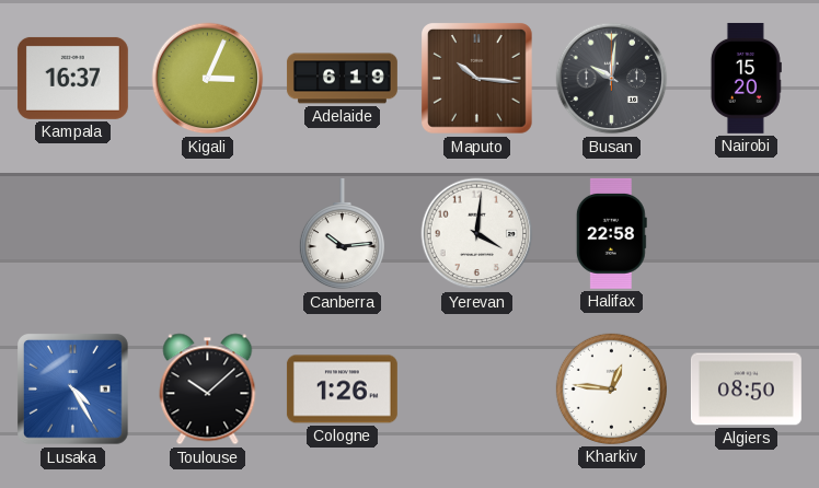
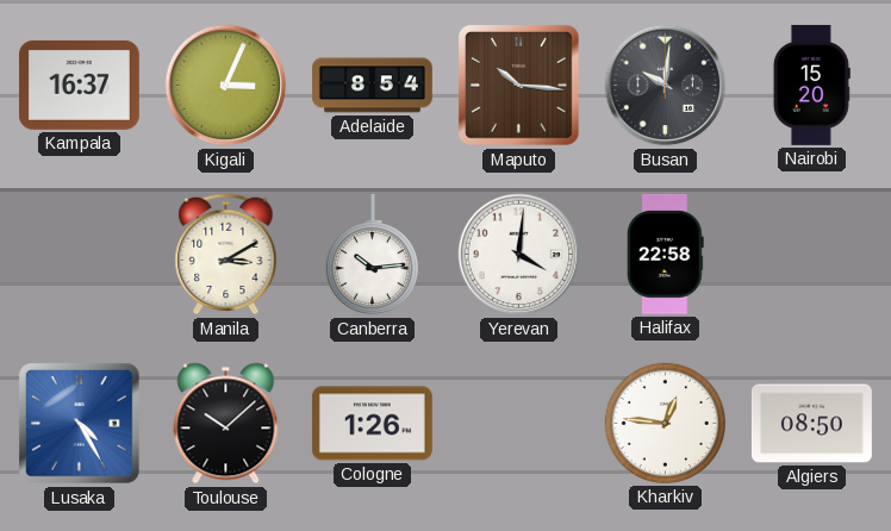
Adelaide: 6:19 -> 8:54 (372, 86)
Manila: none -> 3:10 (226, 255)
